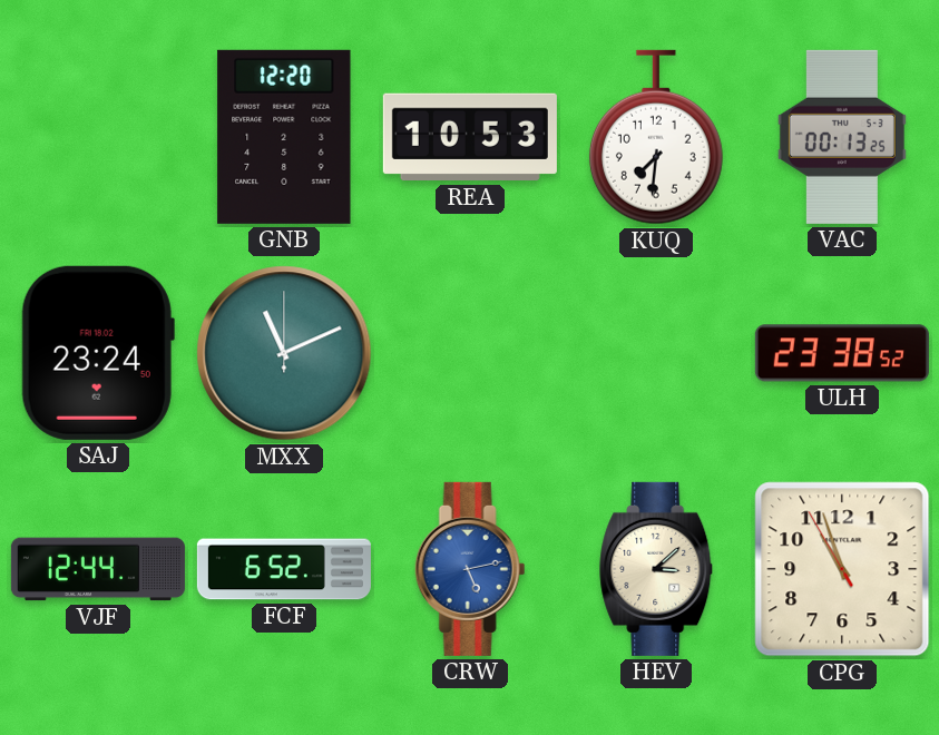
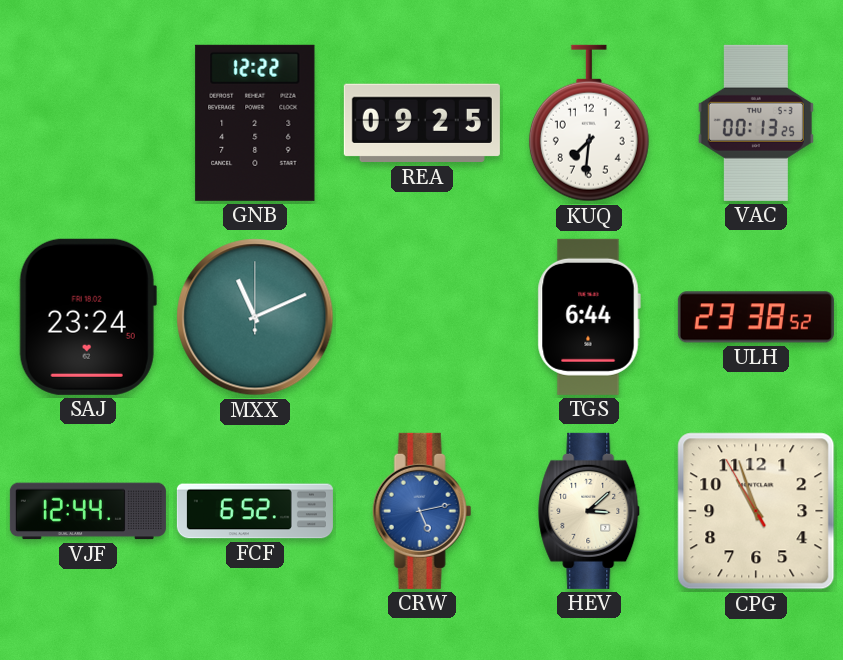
GNB: 12:20 -> 12:22 (255, 123)
REA: 10:53 -> 09:25 (422, 123)
TGS: none -> 6:44 (589, 317)
